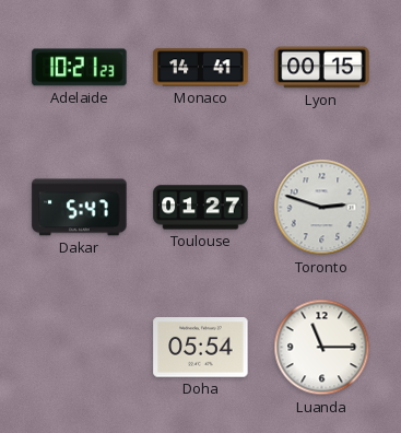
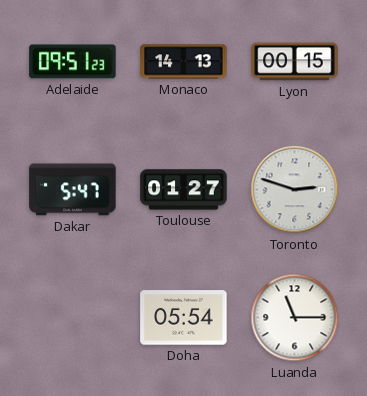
Adelaide: 10:21 -> 09:51 (73, 62)
Monaco: 14:41 -> 14:13 (184, 62)
